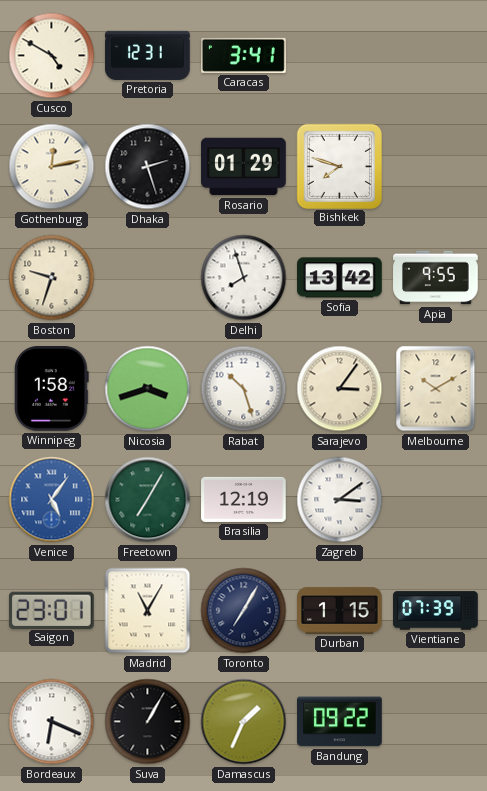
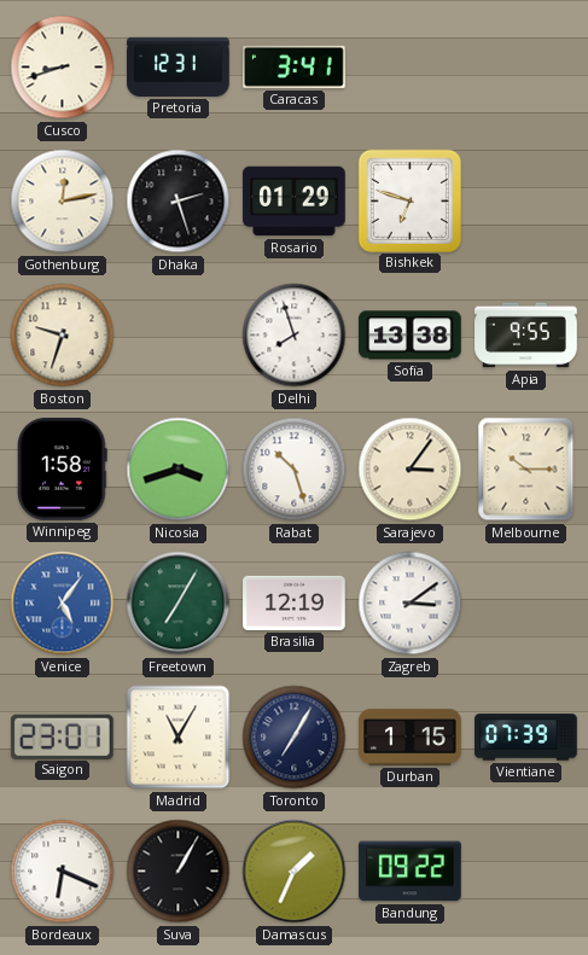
Cusco: 4:50 -> 8:42 (63, 68)
Bishkek: 7:48 -> 6:48 (409, 200)
Sofia: 13:42 -> 13:38 (411, 336)
Melbourne: 10:10 -> 10:15 (526, 470)
